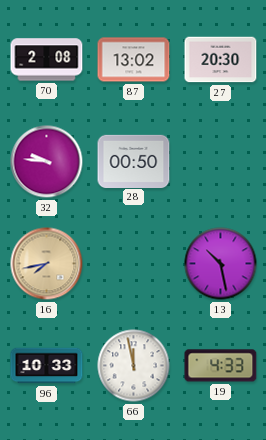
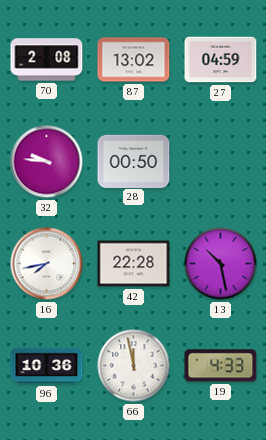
27: 20:30 -> 04:59 (221, 60)
16 dial: champagne -> white (47, 264)
42: none -> 22:28 (134, 264)
96: 10:33 -> 10:36 (47, 366)
